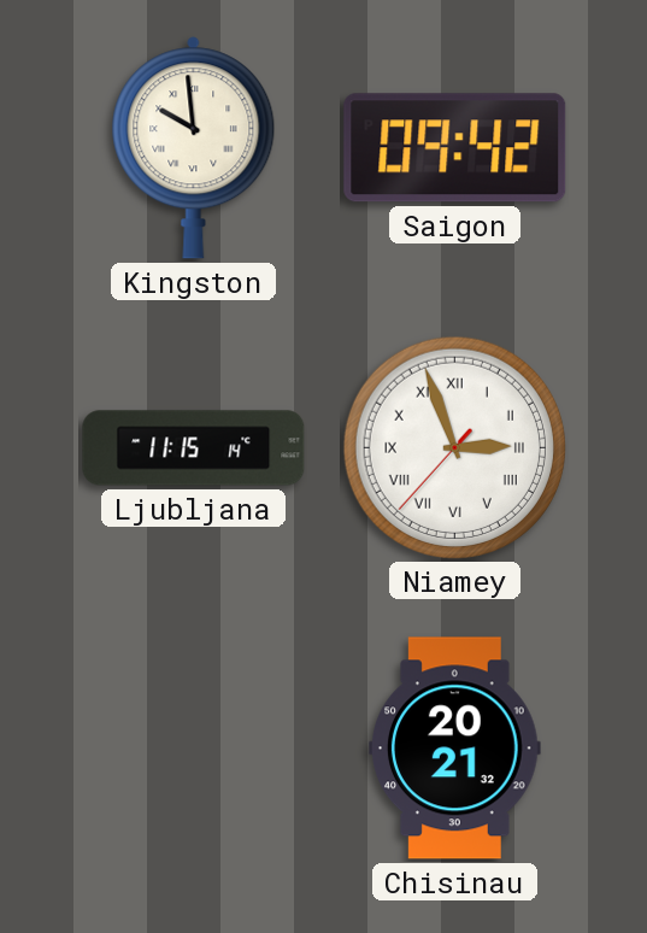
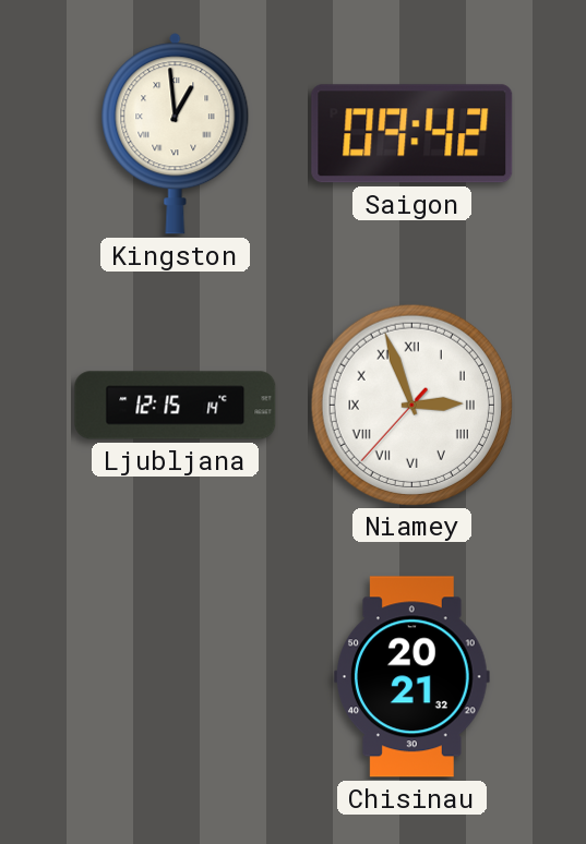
Kingston: 9:59 -> 12:59 (176, 134)
Ljubljana: 11:15 -> 12:15 (176, 406)
